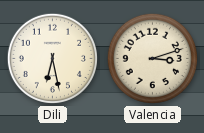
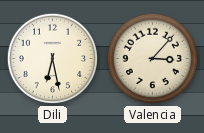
Valencia: 3:12 -> 3:07 (152, 58)
